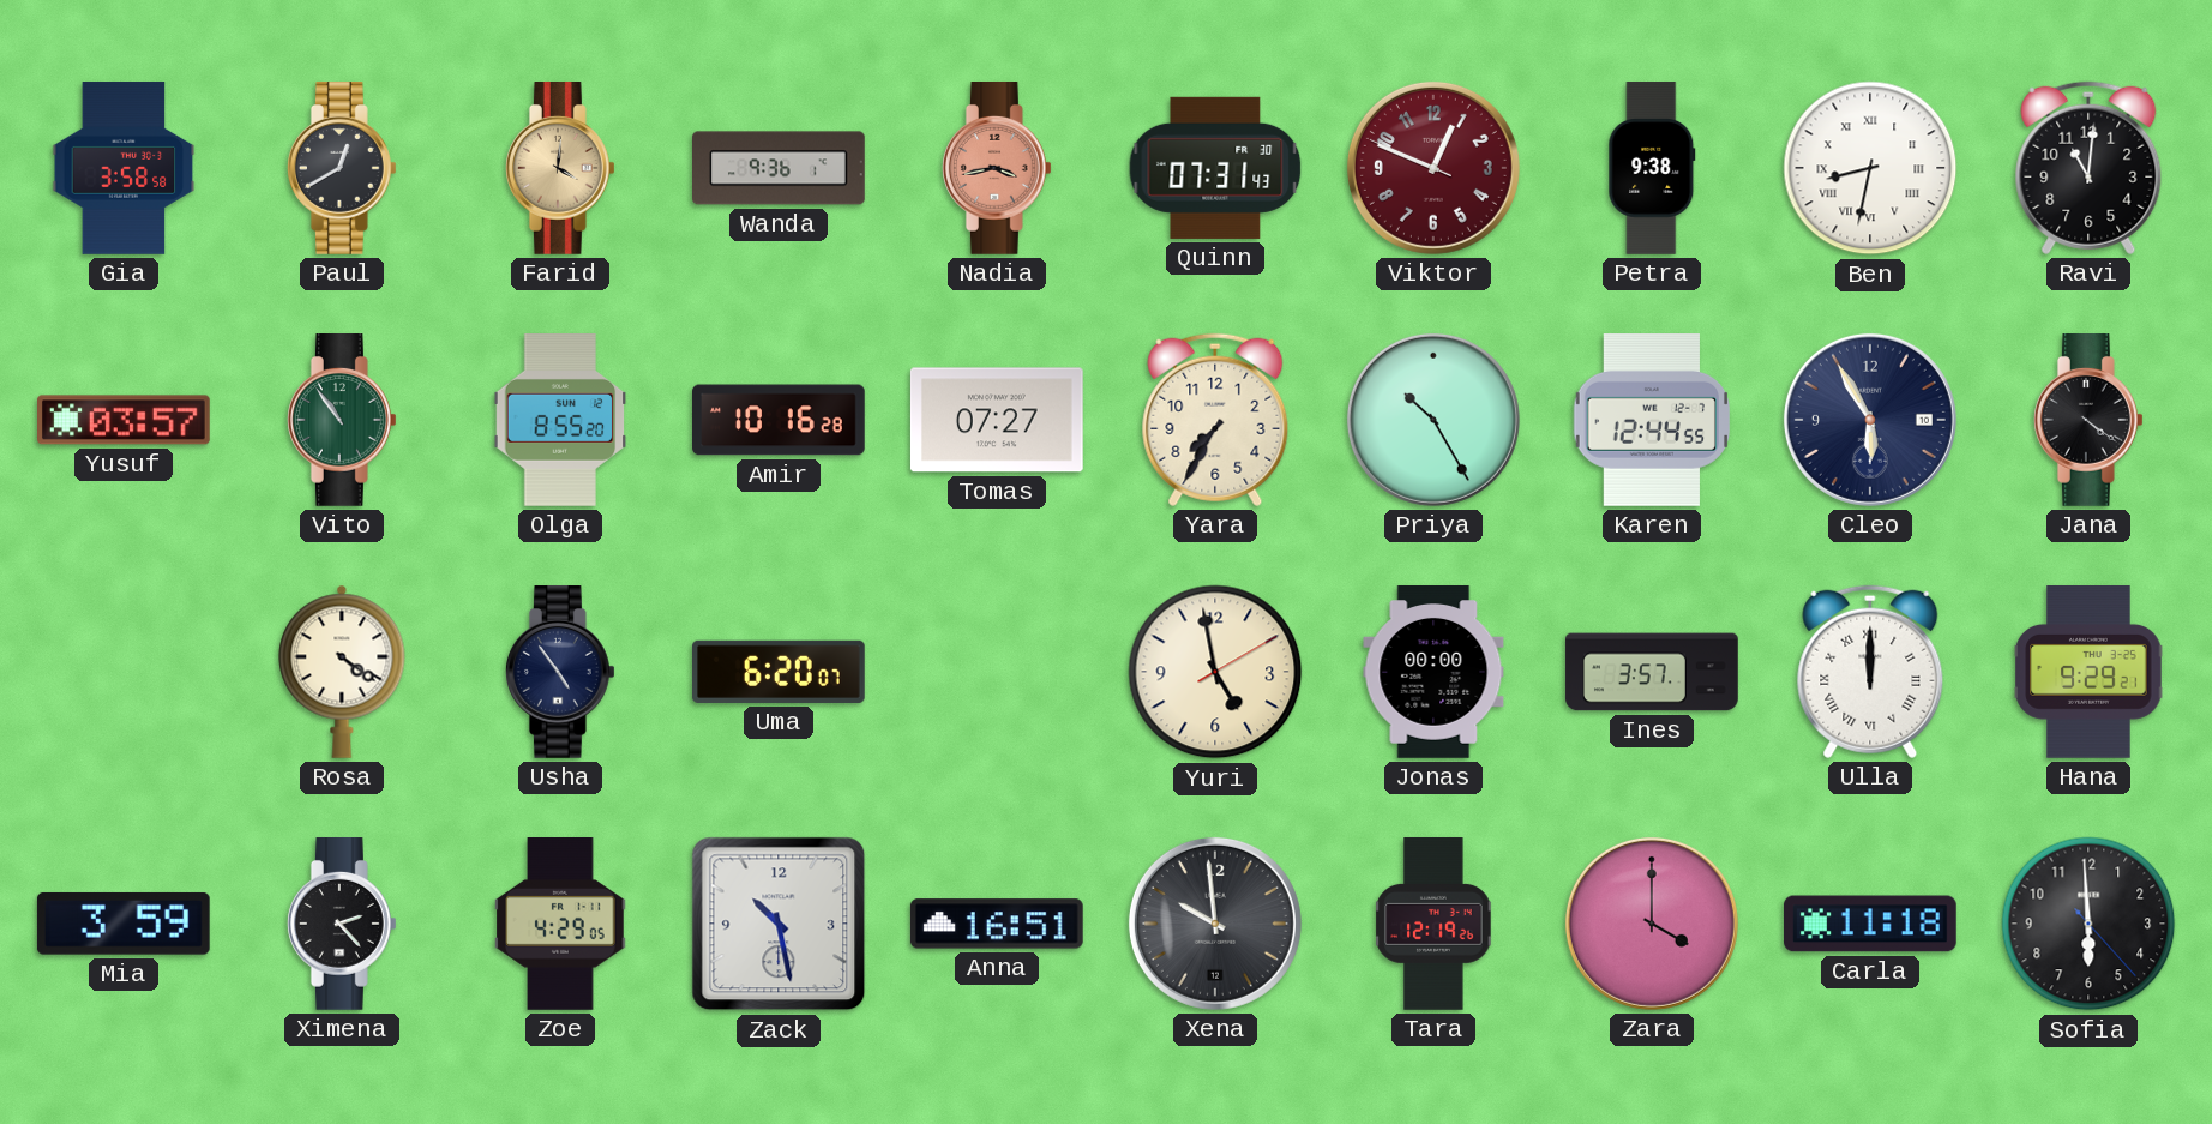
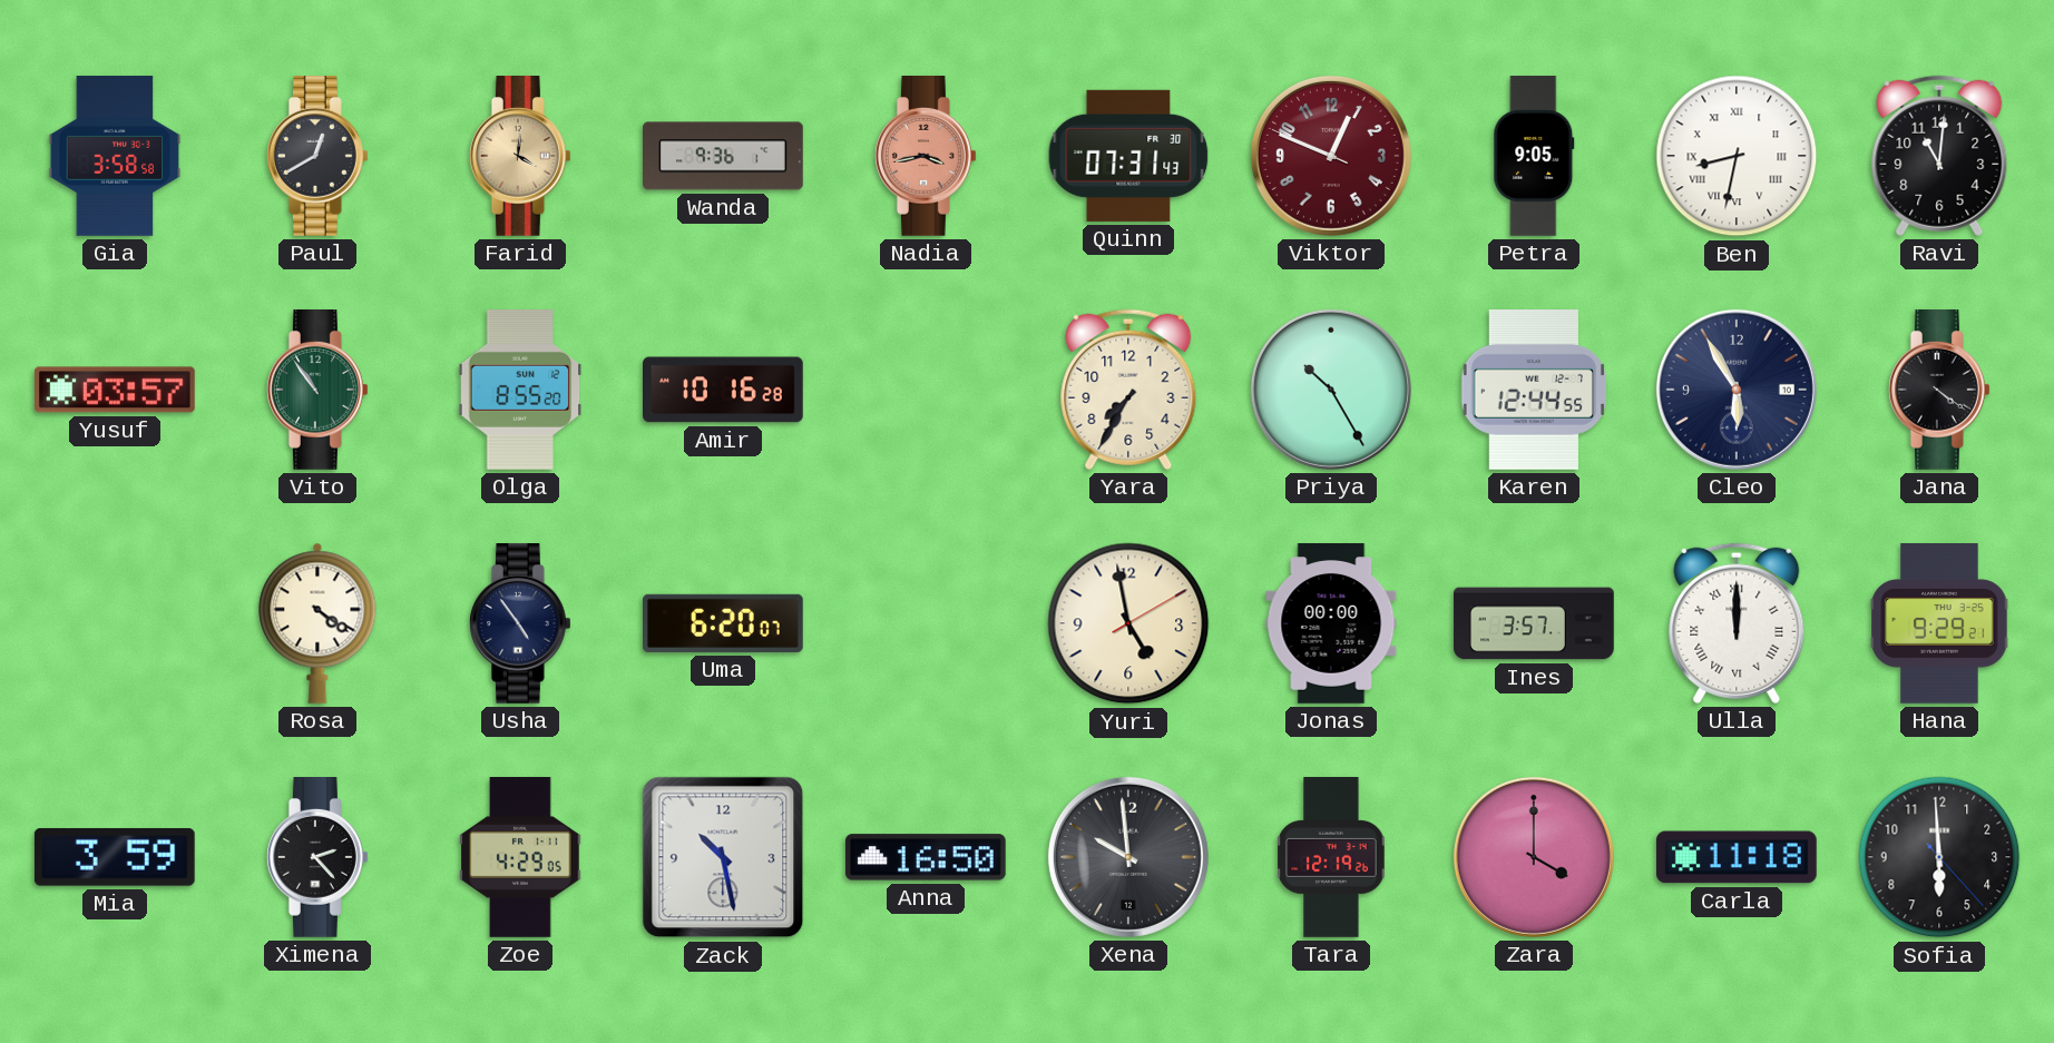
Petra: 9:38 -> 9:05 (1534, 156)
Tomas: 07:27 -> none (997, 420)
Anna: 16:51 -> 16:50 (926, 857)
